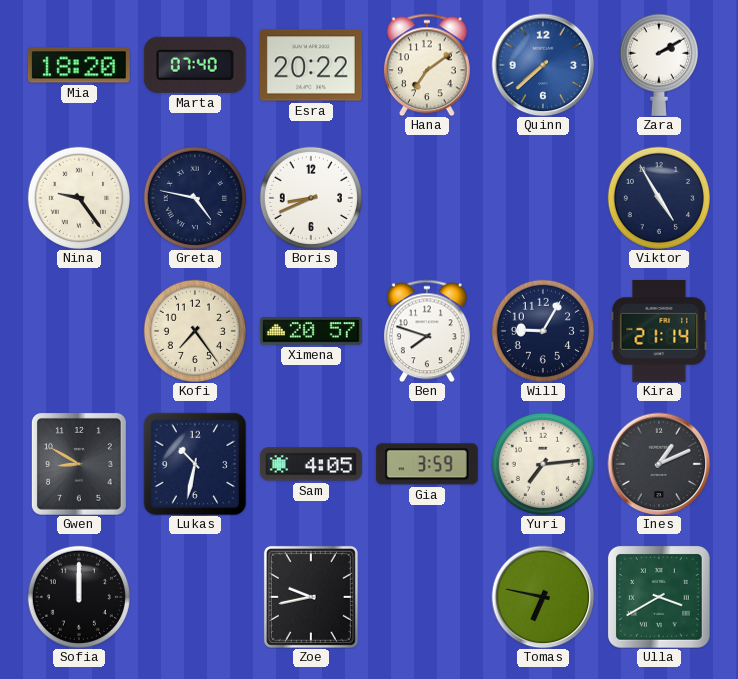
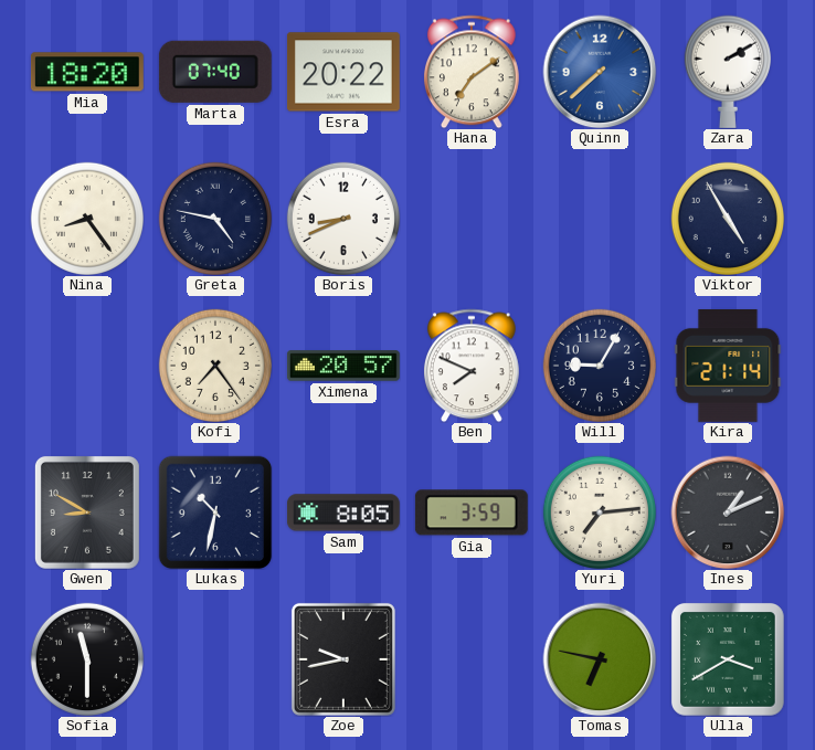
Nina: 9:24 -> 8:24 (87, 219)
Ben: 7:48 -> 7:49 (472, 366)
Sam: 4:05 -> 8:05 (343, 513)
Sofia: 12:00 -> 11:30 (87, 659)
